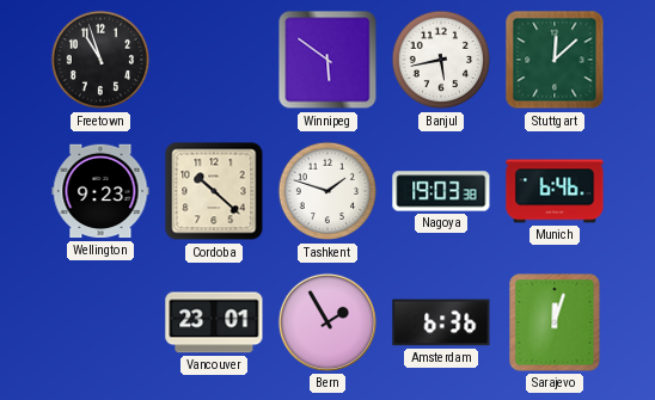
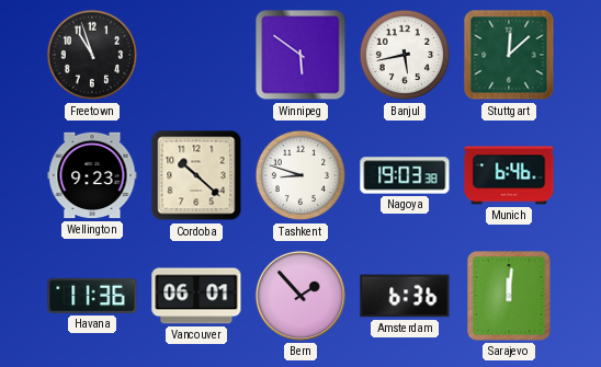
Tashkent: 1:48 -> 8:48 (300, 175)
Havana: none -> 11:36 (92, 296)
Vancouver: 23:01 -> 06:01 (196, 296)
Bern: 1:55 -> 1:53 (300, 296)
Sarajevo: 12:03 -> 12:01 (509, 296)
